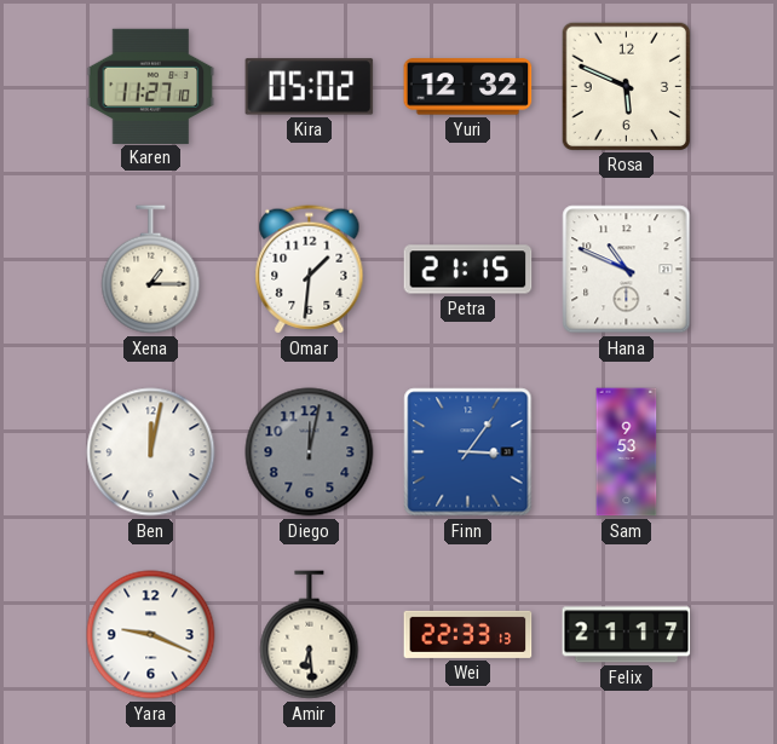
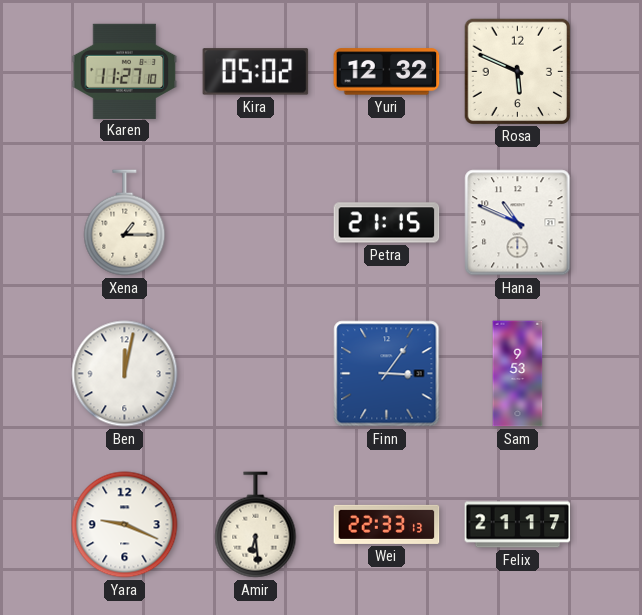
Omar: 1:31 -> none (310, 270)
Diego: 12:02 -> none (310, 452)
